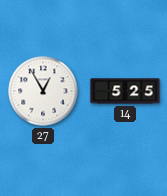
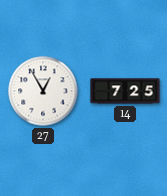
14: 5:25 -> 7:25 (125, 91)
